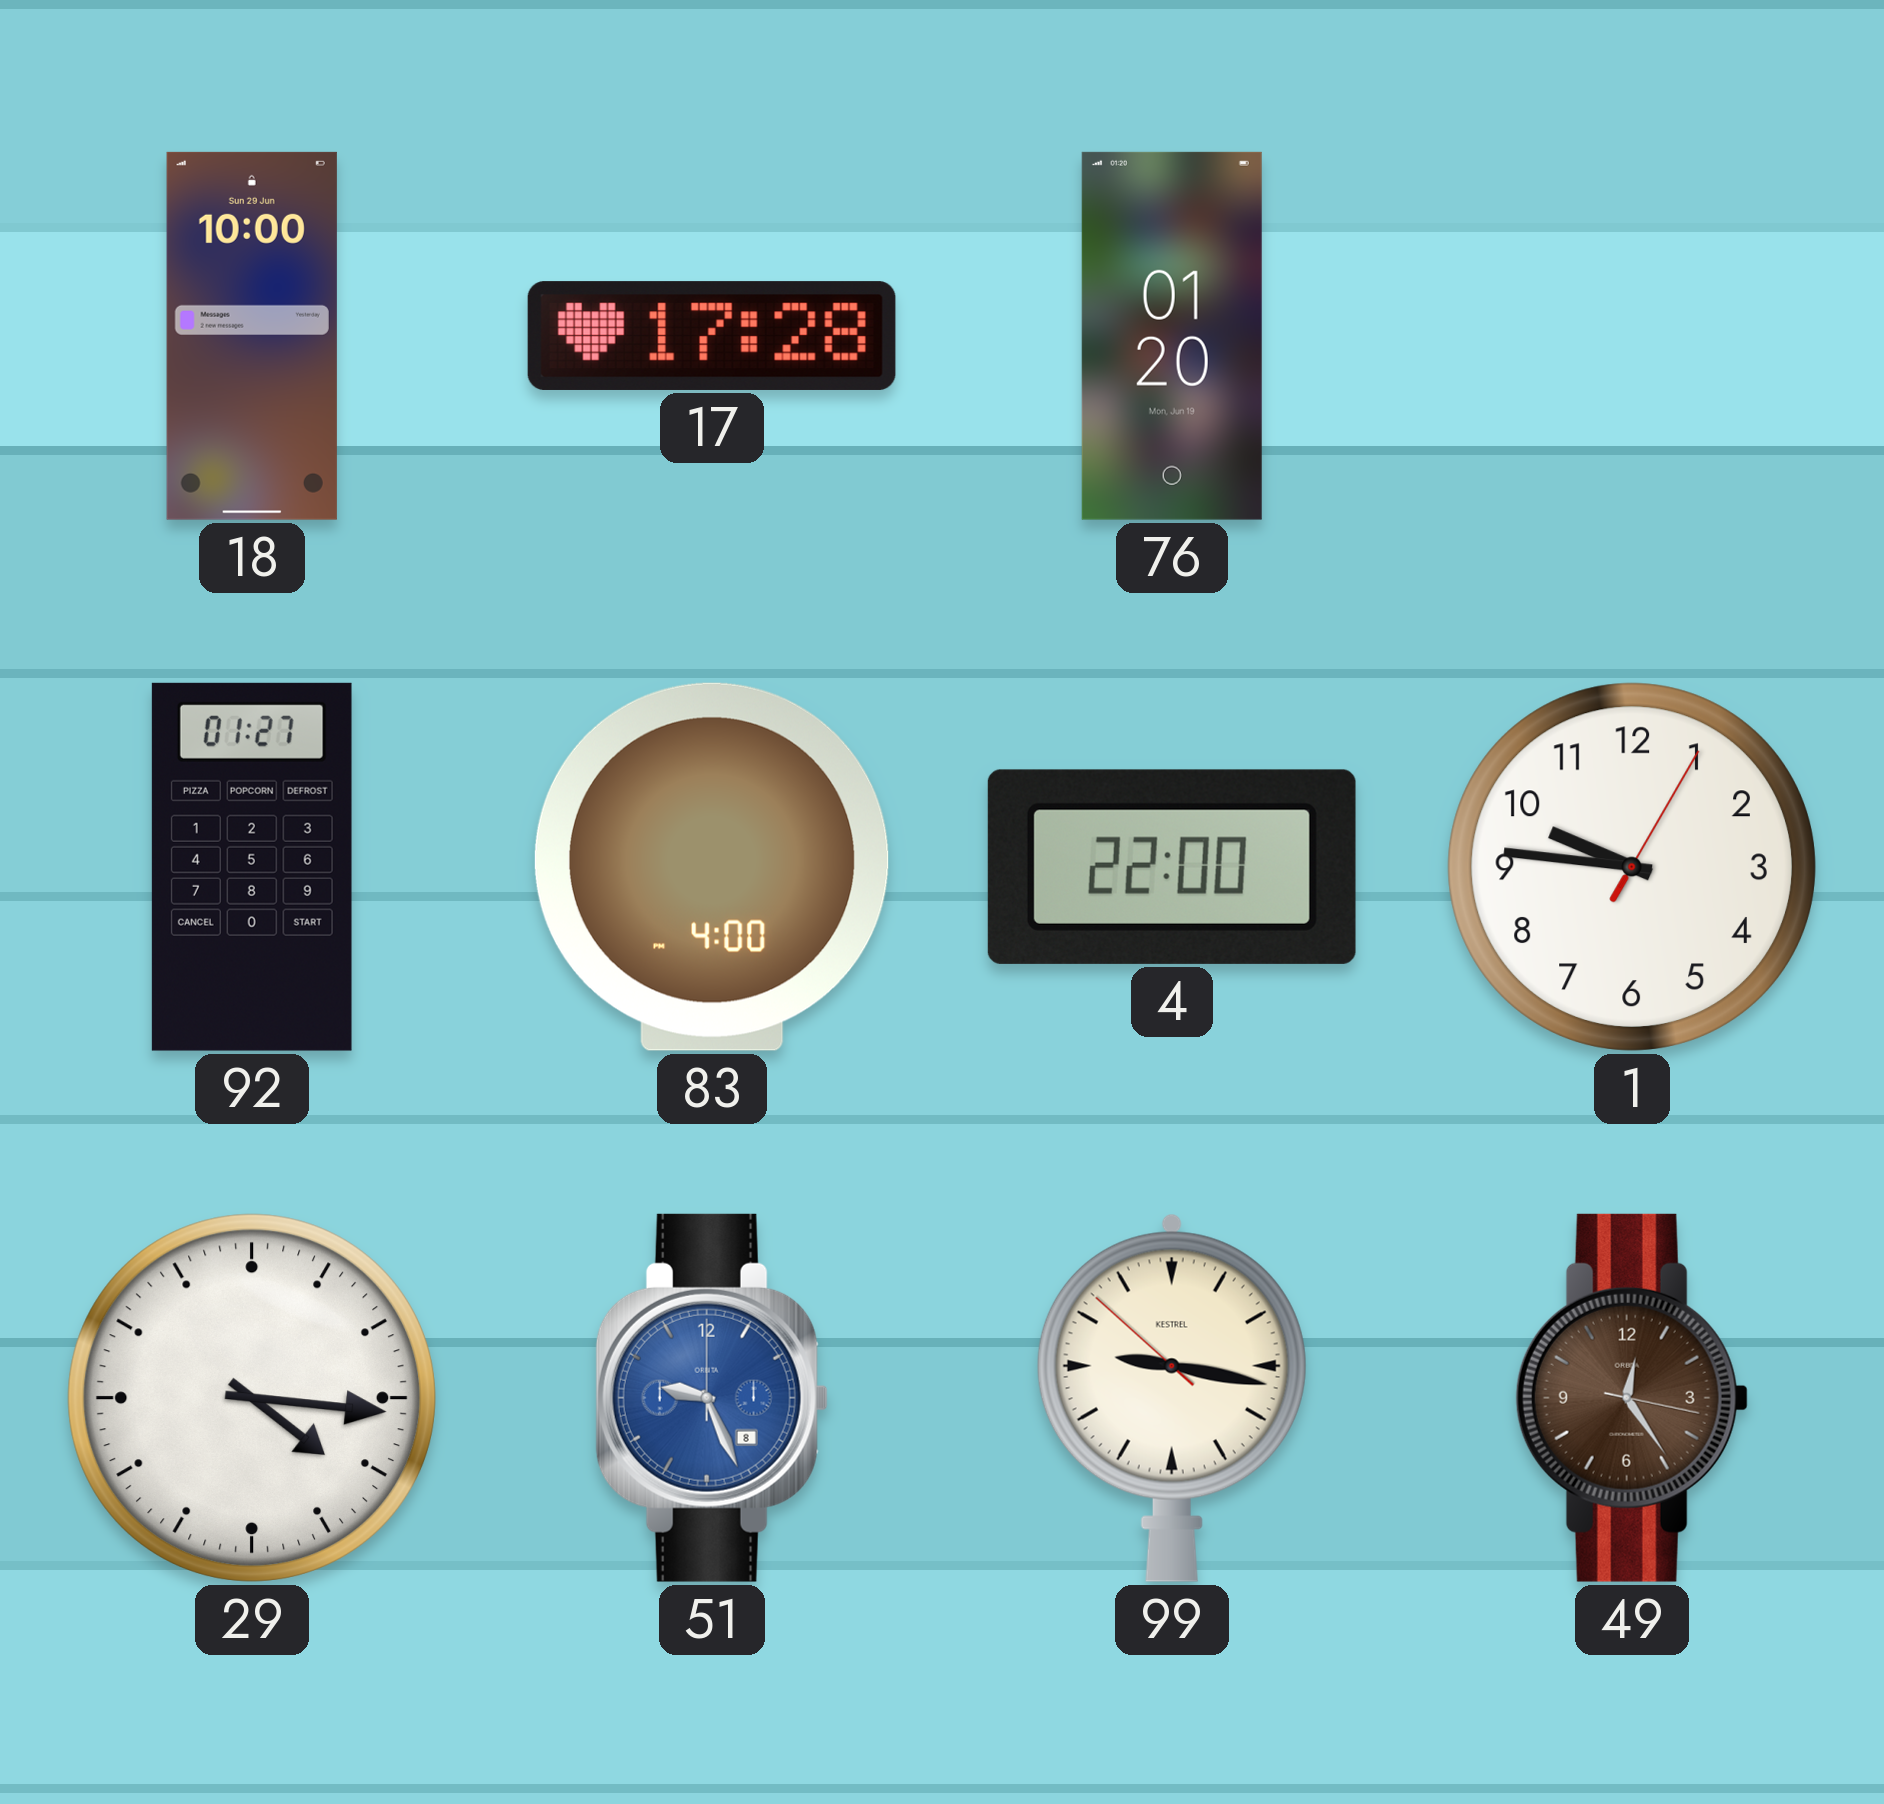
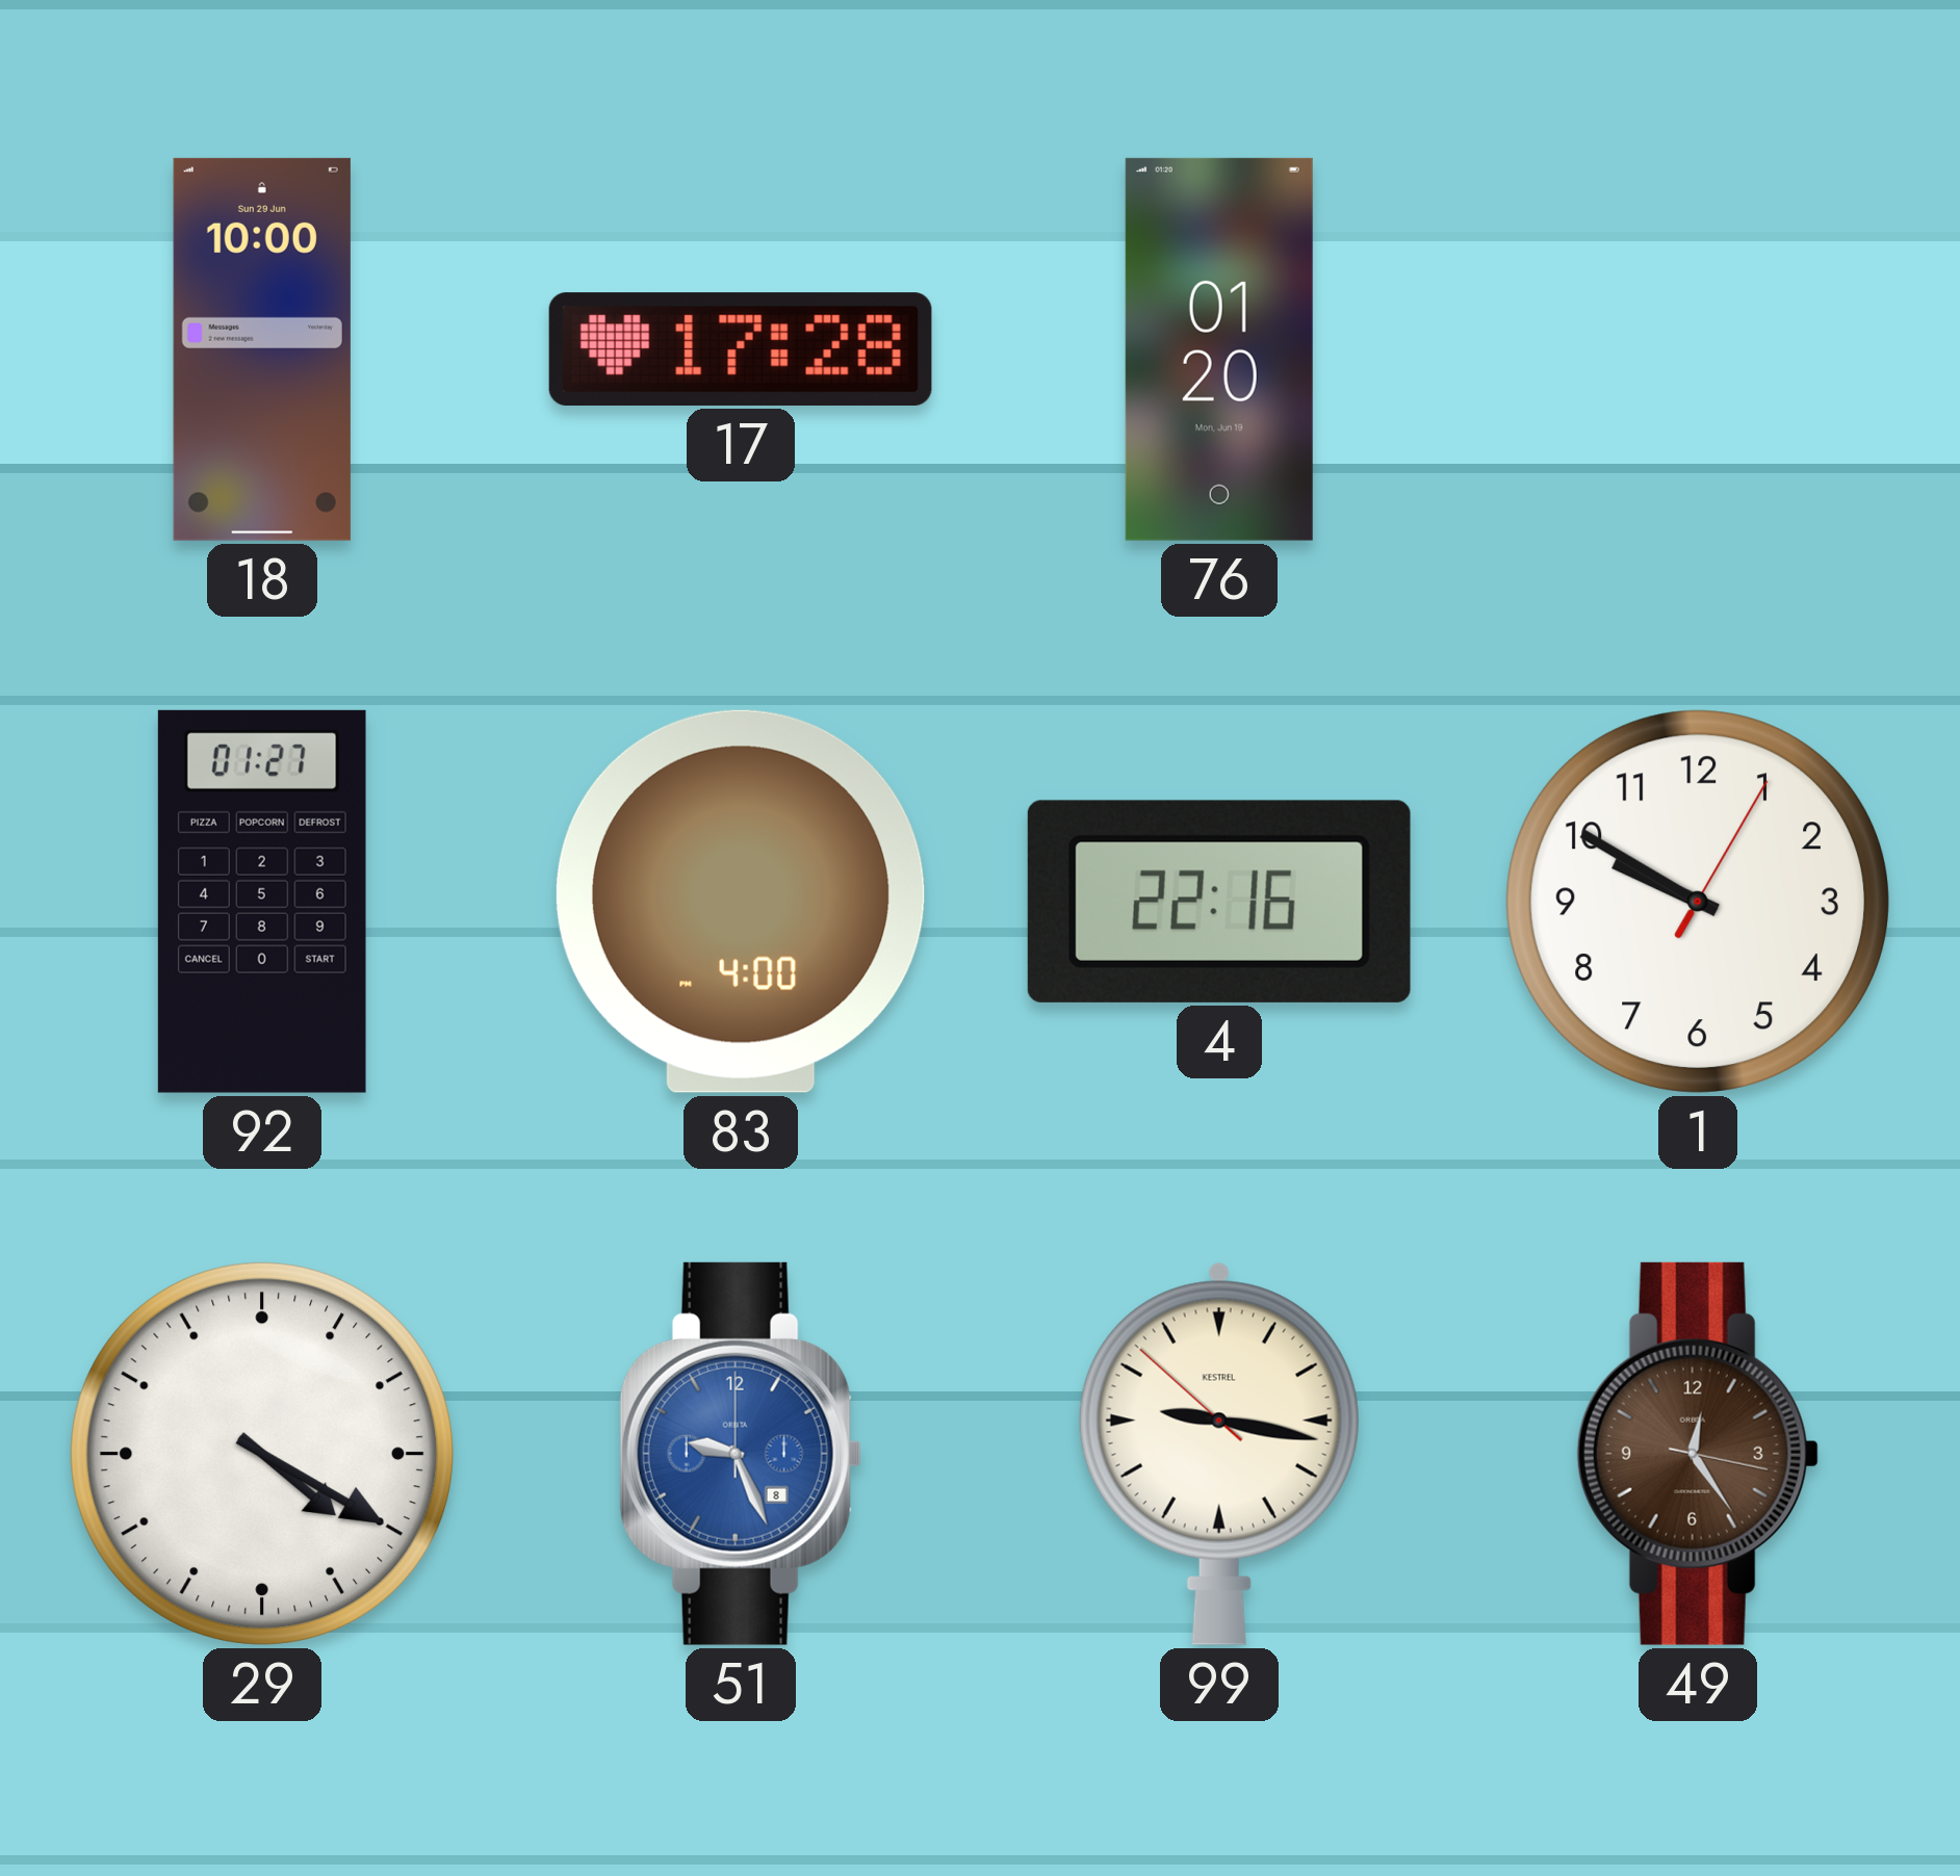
4: 22:00 -> 22:16 (1219, 902)
1: 9:46 -> 9:50 (1698, 902)
29: 4:16 -> 4:20 (262, 1454)
